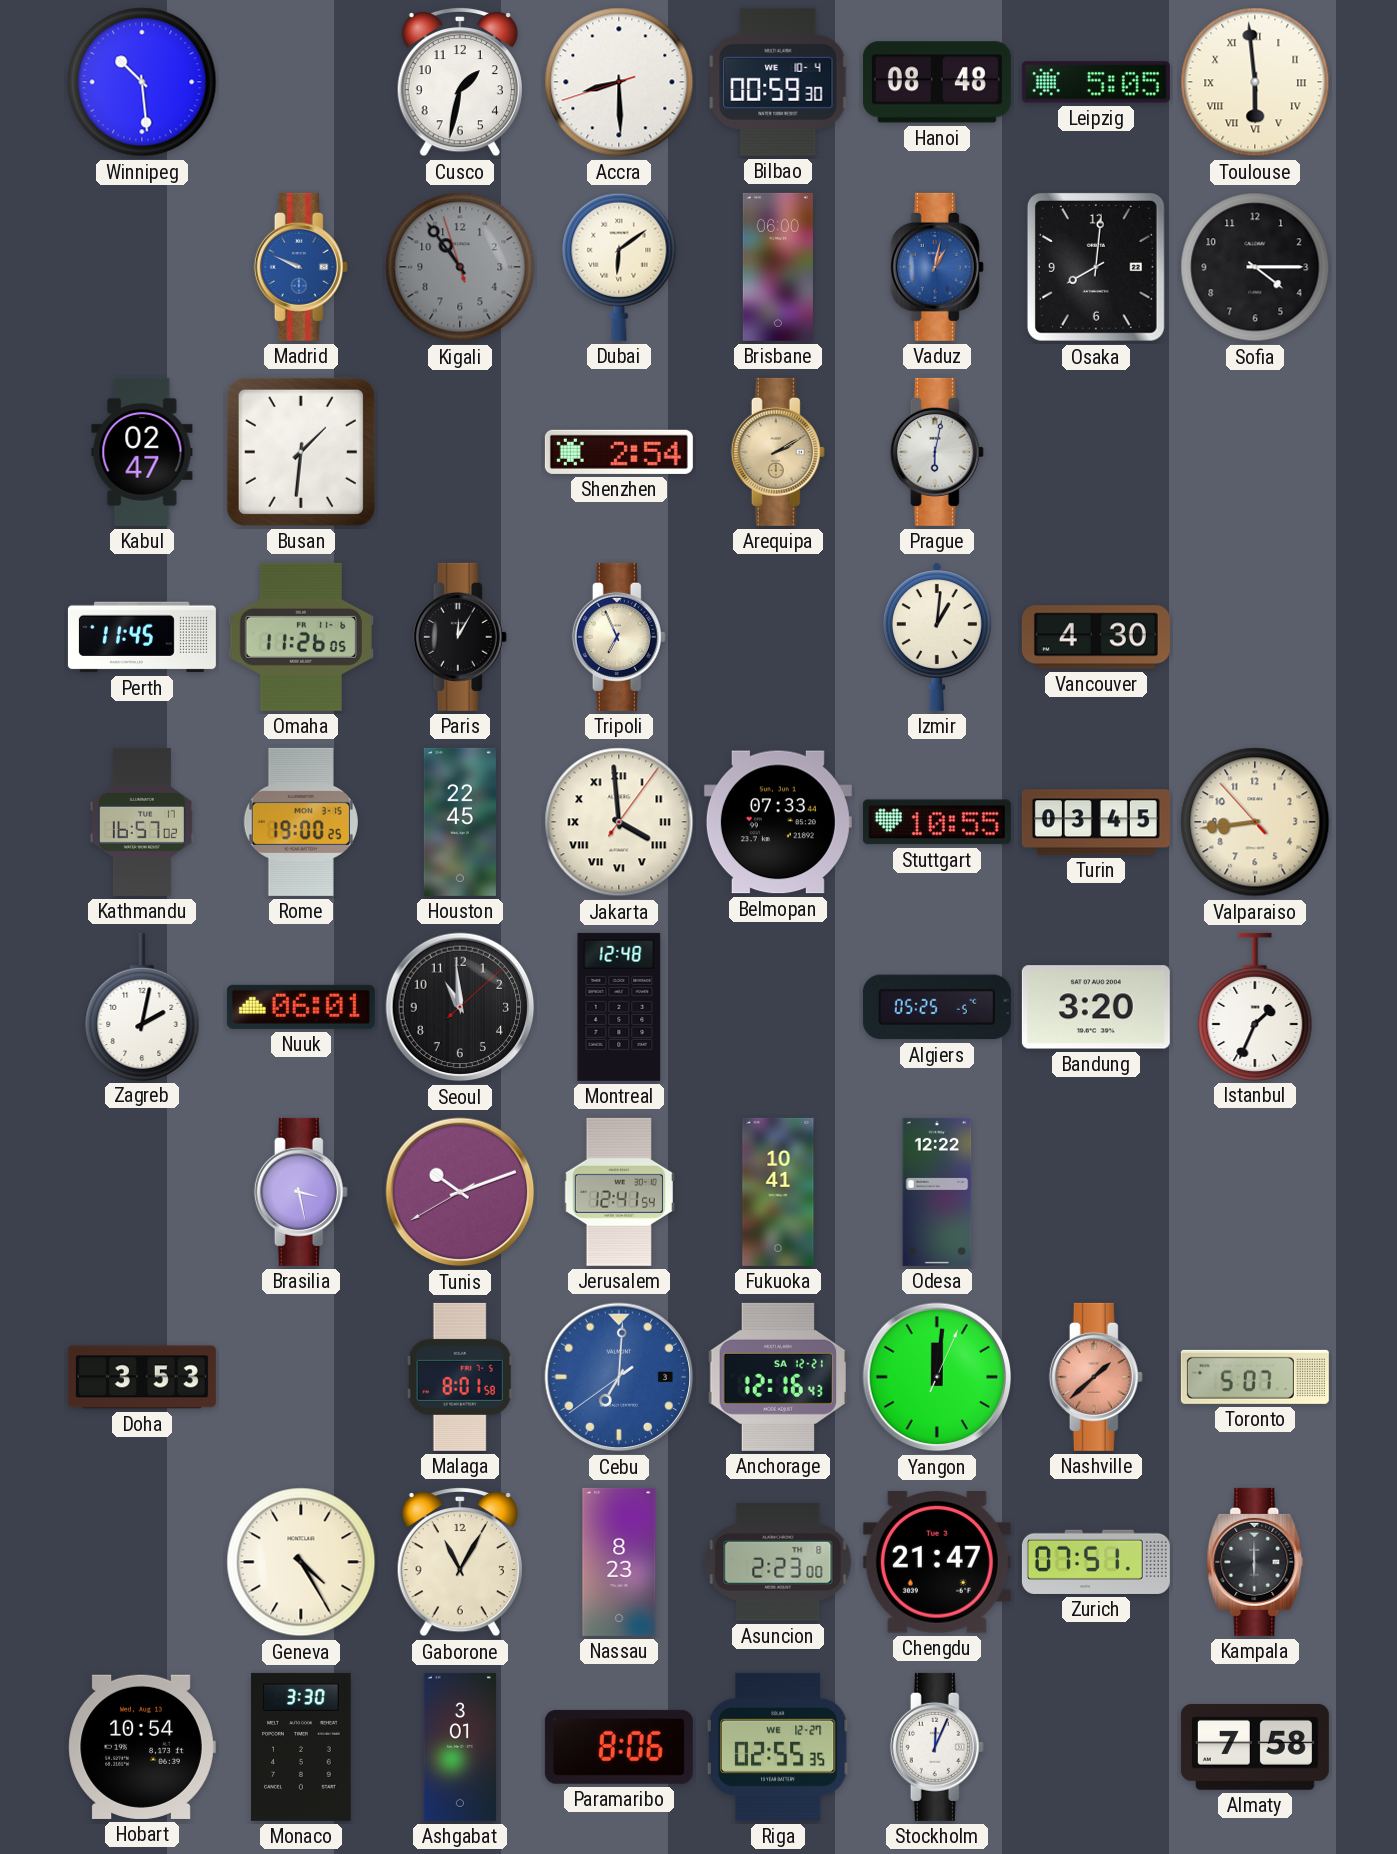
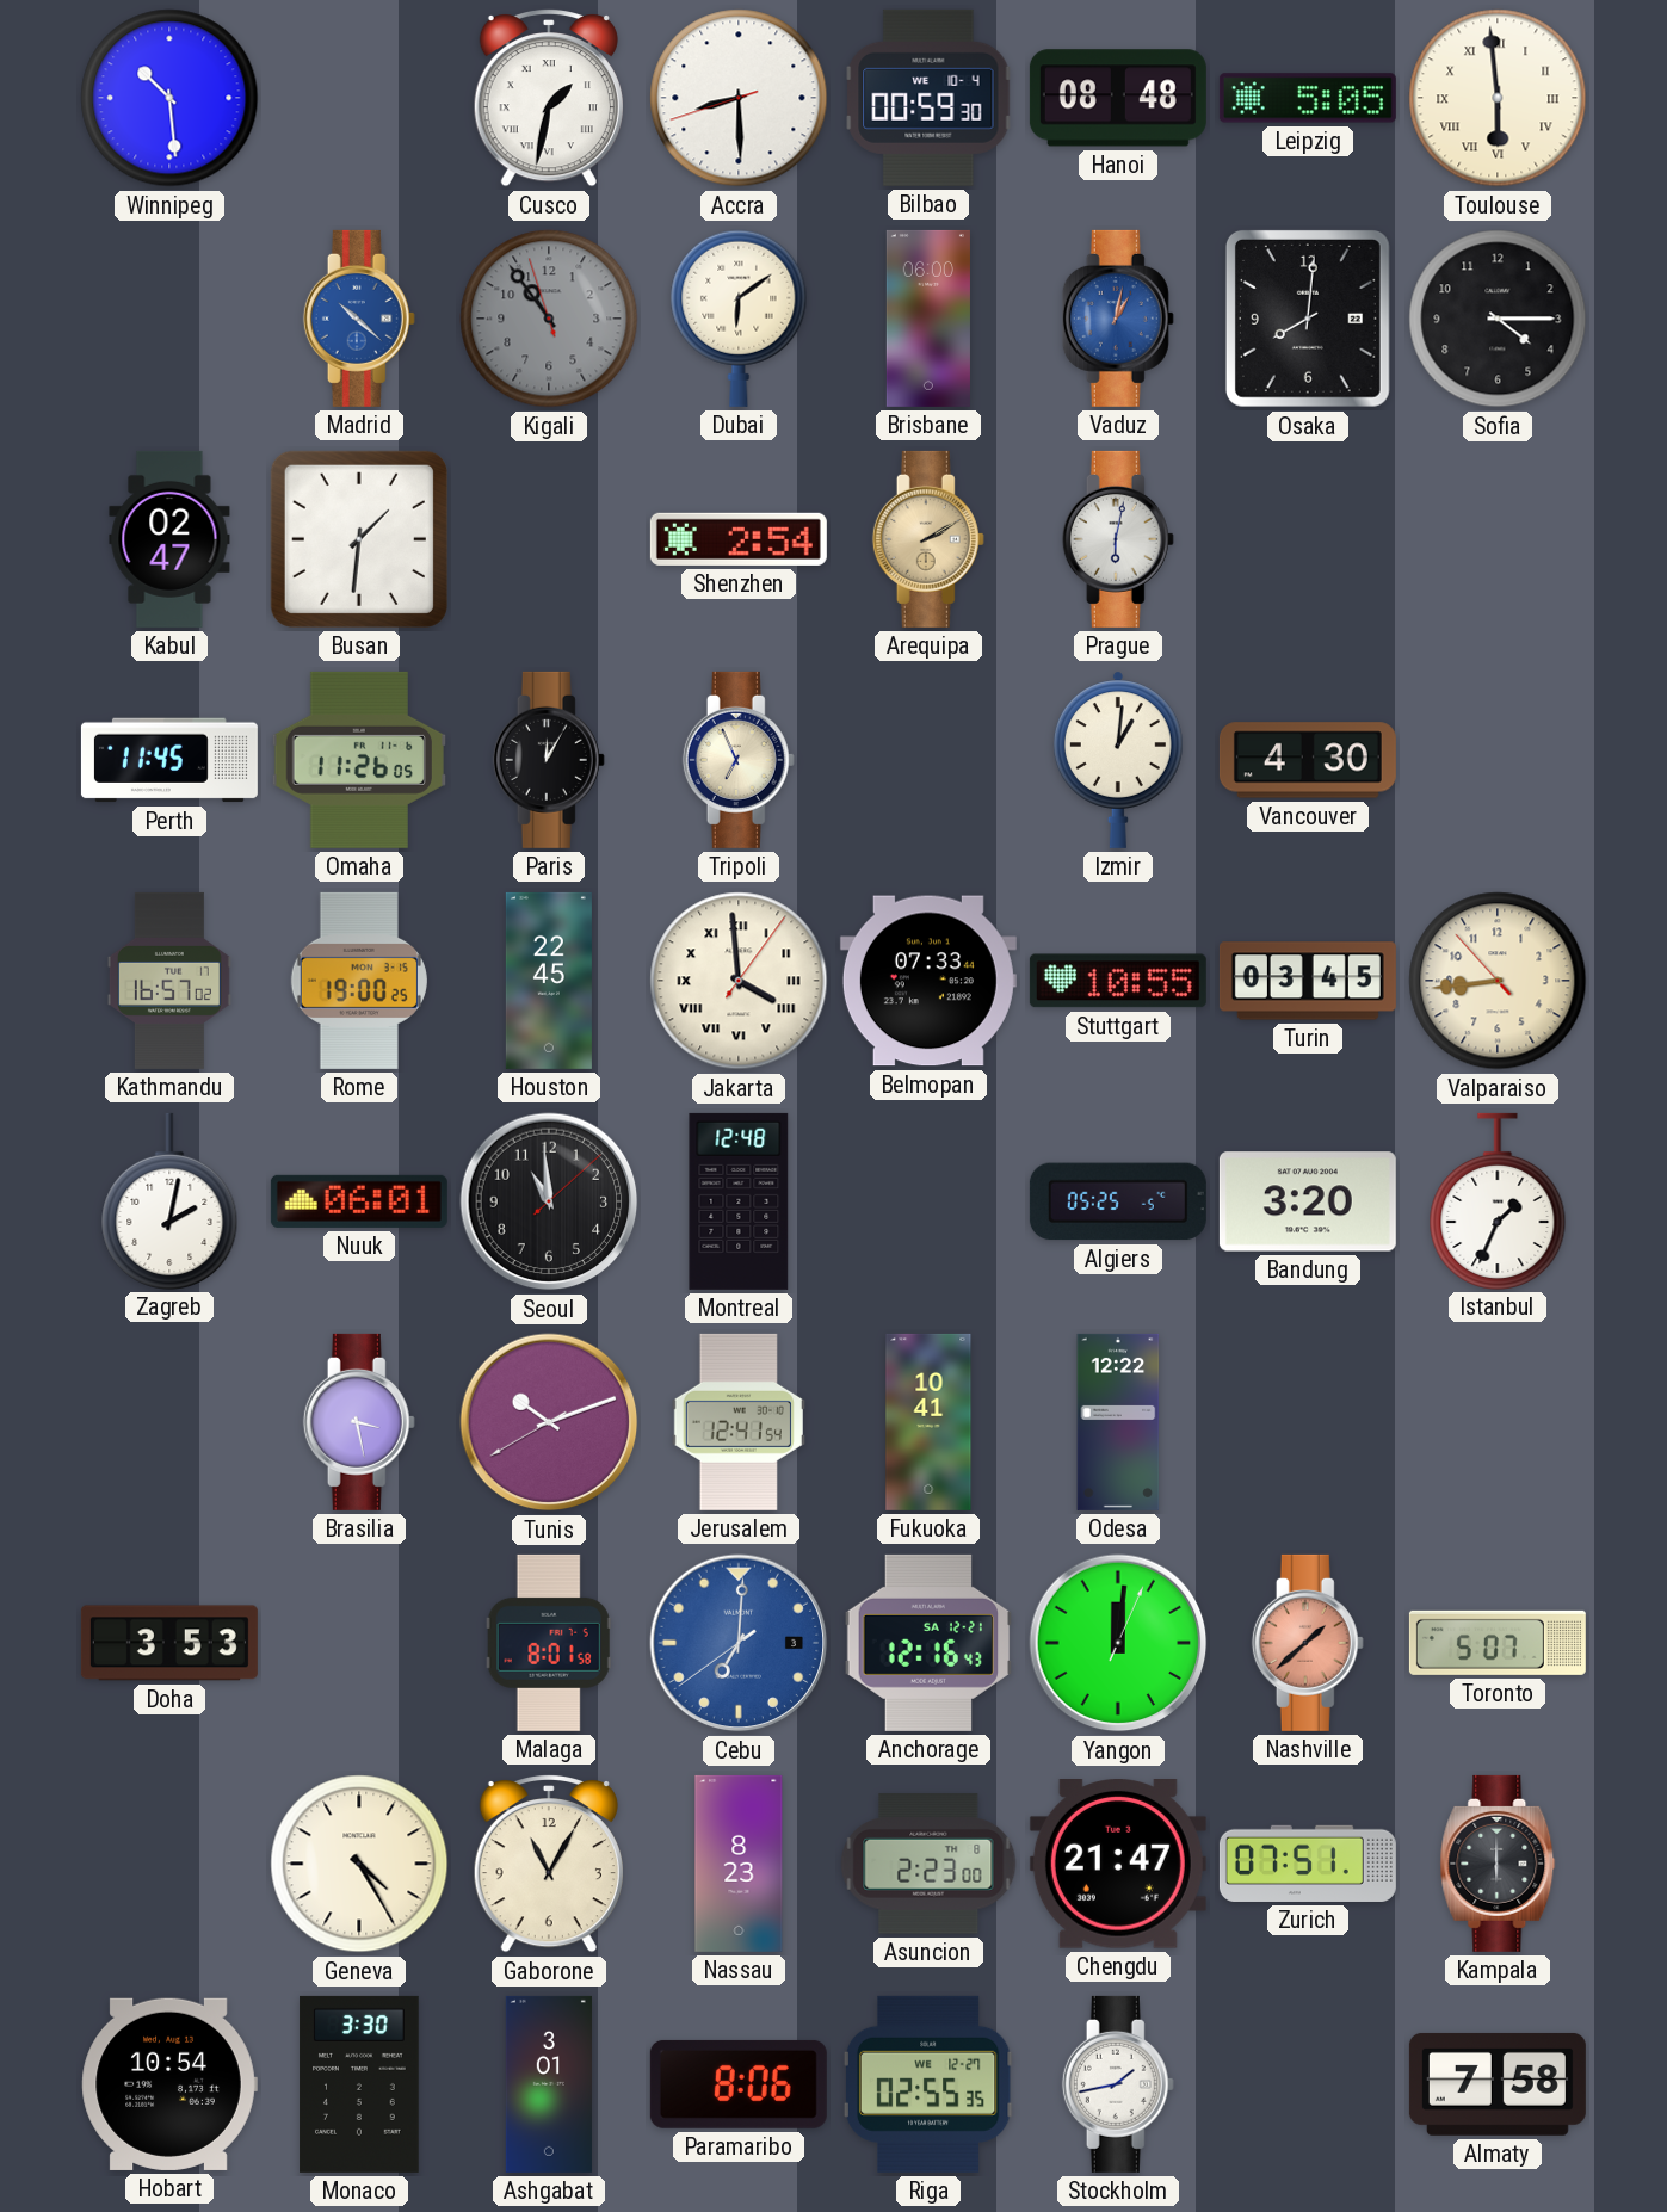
Cusco numerals: Arabic -> Roman (549, 98)
Madrid: 9:49 -> 10:22 (359, 319)
Stockholm: 12:04 -> 1:43 (1118, 2084)
